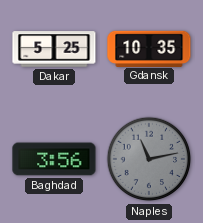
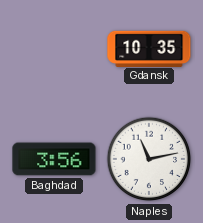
Dakar: 5:25 -> none (54, 49)
Naples dial: grey -> white (149, 159)
